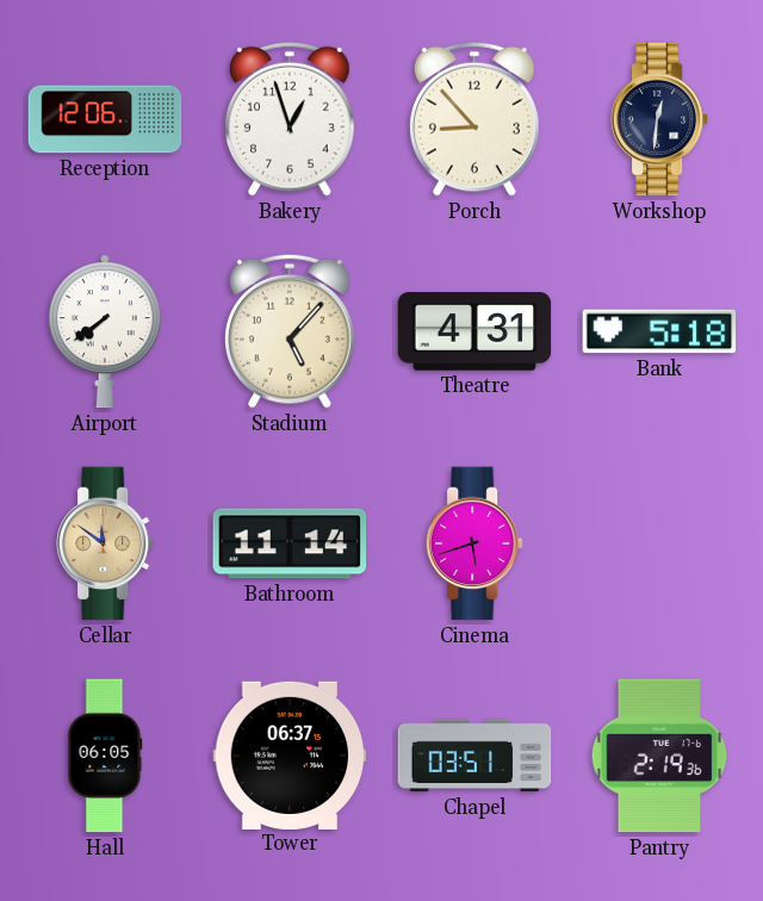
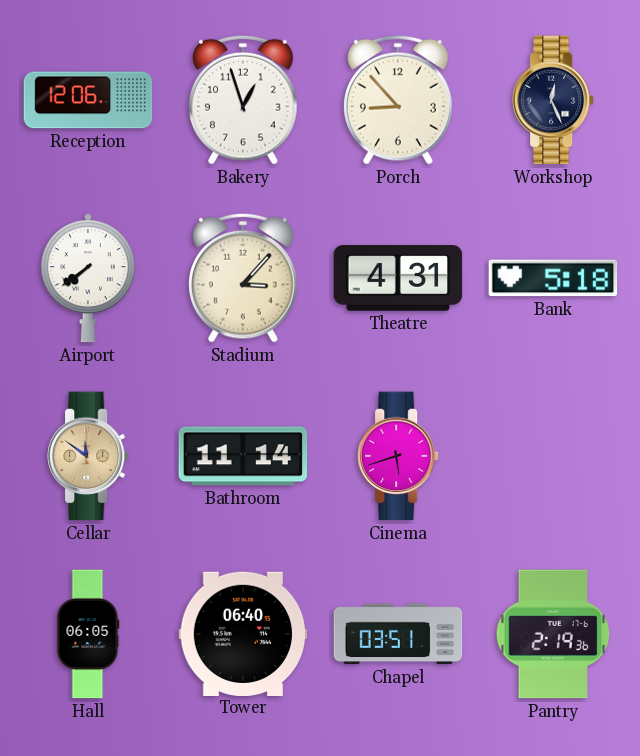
Workshop: 12:31 -> 12:26 (554, 100)
Stadium: 5:07 -> 3:07 (244, 278)
Tower: 06:37 -> 06:40 (243, 633)
